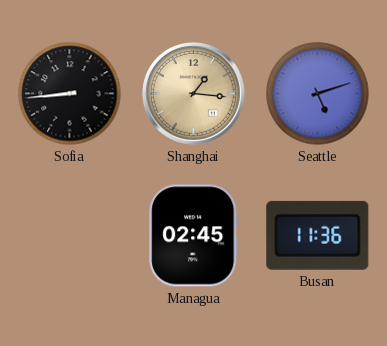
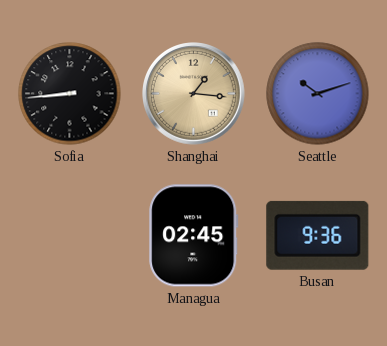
Seattle: 5:12 -> 10:12 (318, 94)
Busan: 11:36 -> 9:36 (318, 235)
